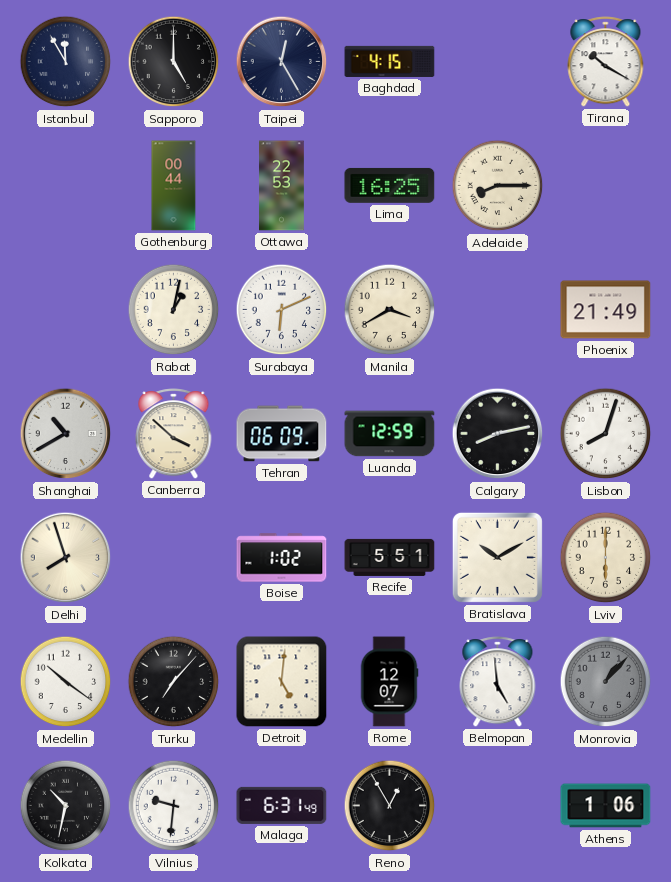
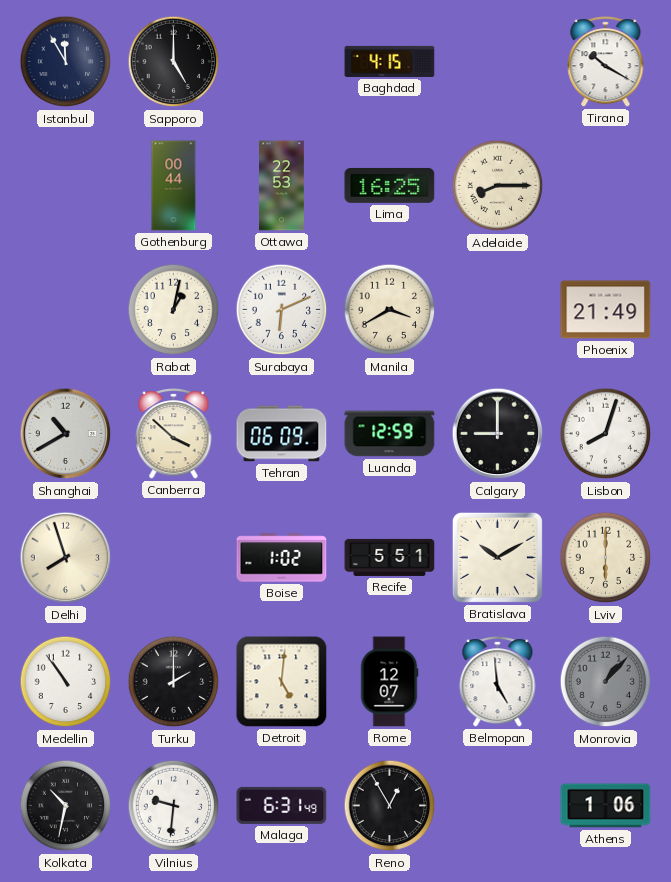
Taipei: 12:25 -> none (282, 62)
Calgary: 8:13 -> 9:00 (498, 434)
Medellin: 10:21 -> 10:54 (66, 682)
Turku: 7:07 -> 2:00 (174, 682)
